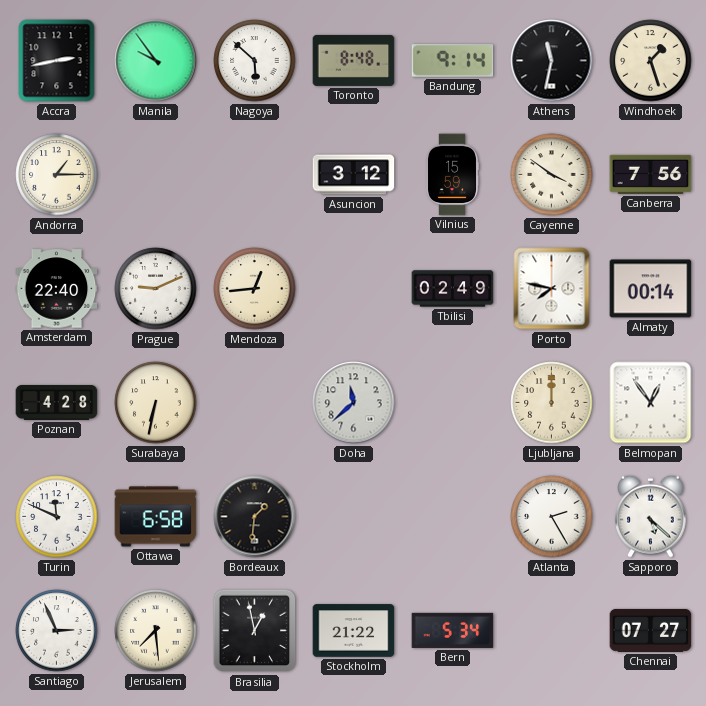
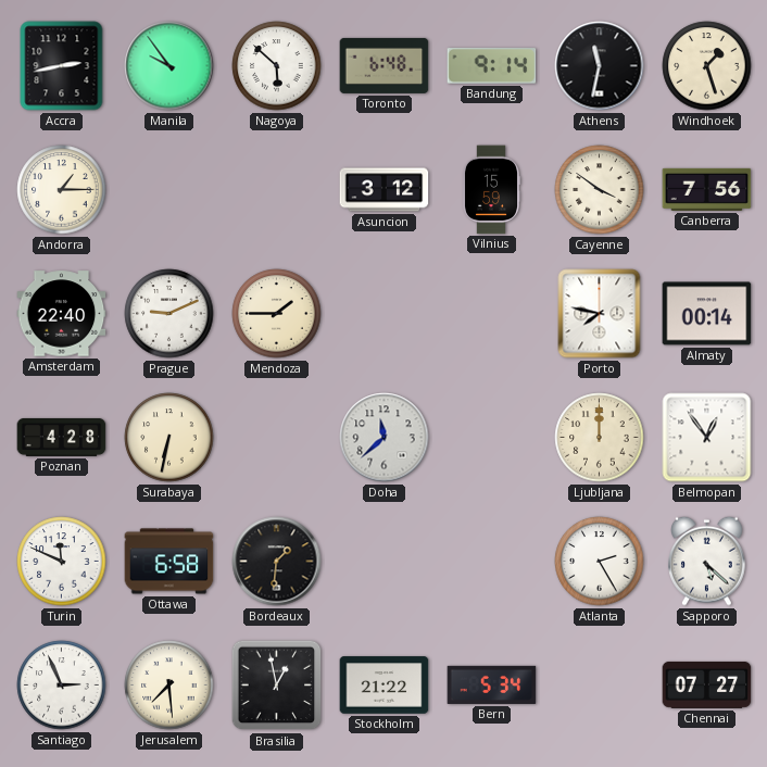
Toronto: 8:48 -> 6:48 (385, 65)
Mendoza: 12:44 -> 1:45 (277, 314)
Tbilisi: 02:49 -> none (453, 289)
